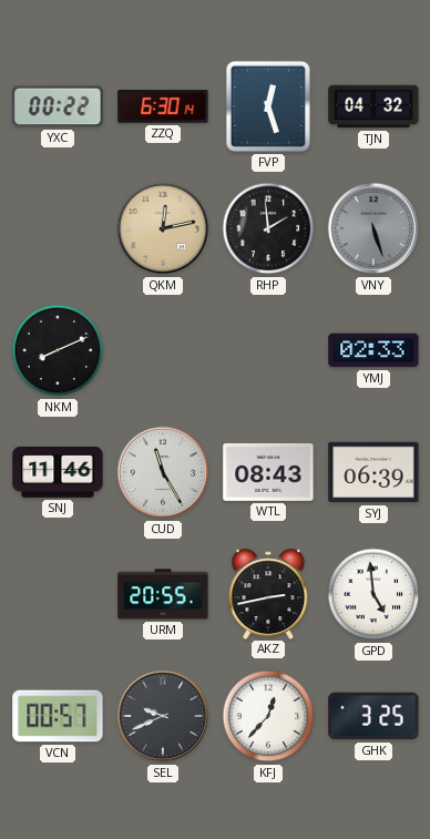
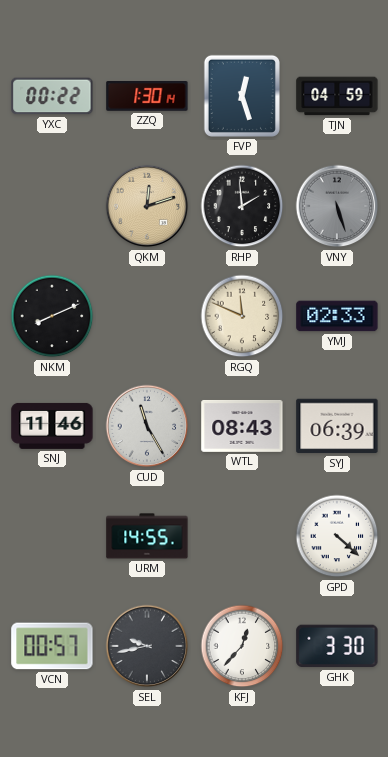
ZZQ: 6:30 -> 1:30 (147, 97)
TJN: 04:32 -> 04:59 (337, 96)
QKM: 12:13 -> 12:12 (147, 206)
RGQ: none -> 11:49 (242, 316)
URM: 20:55 -> 14:55 (147, 536)
AKZ: 2:43 -> none (268, 593)
GPD: 4:59 -> 4:22 (337, 536)
SEL: 9:41 -> 9:43 (147, 646)
GHK: 3:25 -> 3:30 (337, 646)
